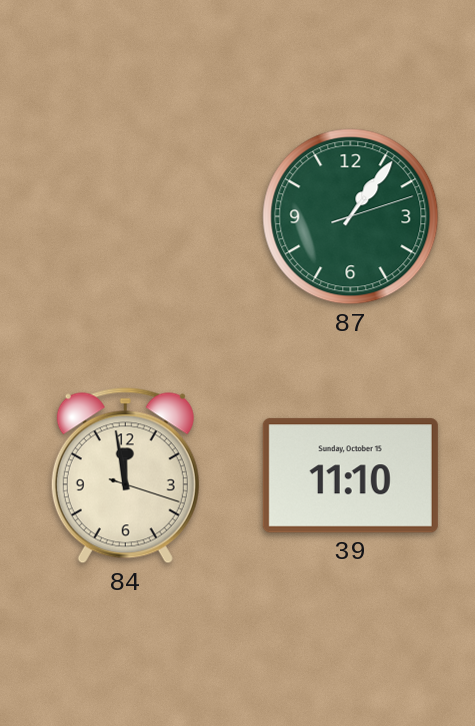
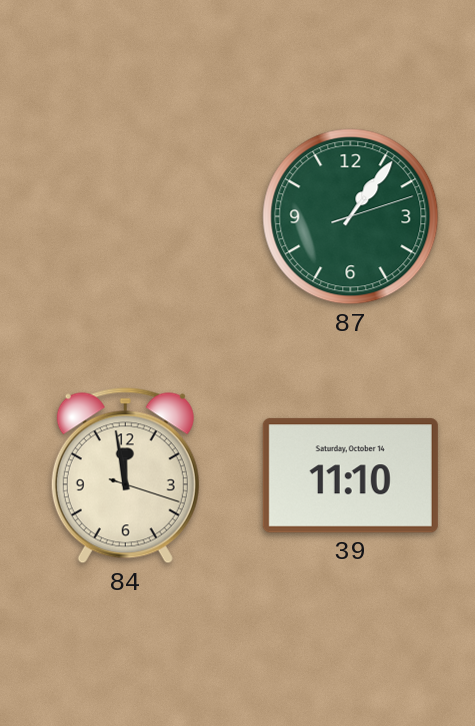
39 date: Sunday, October 15 -> Saturday, October 14 (350, 476)
